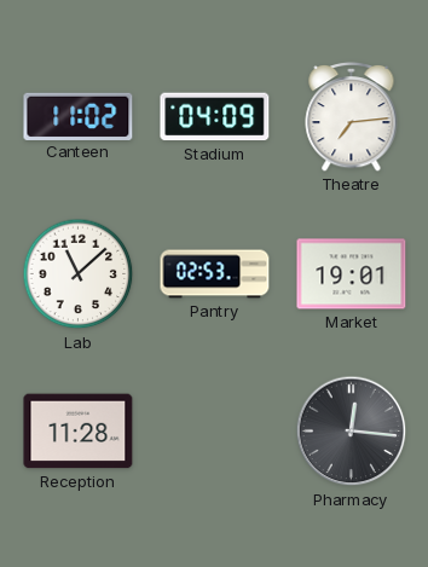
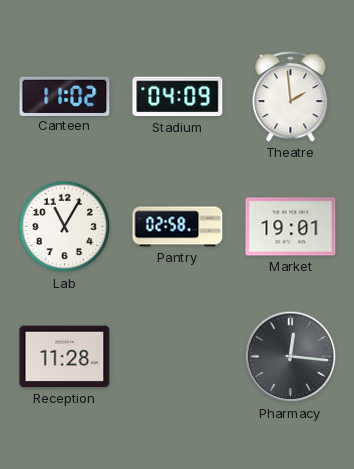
Theatre: 7:14 -> 1:59 (291, 96)
Lab: 11:08 -> 11:05 (65, 227)
Pantry: 02:53 -> 02:58 (178, 227)
